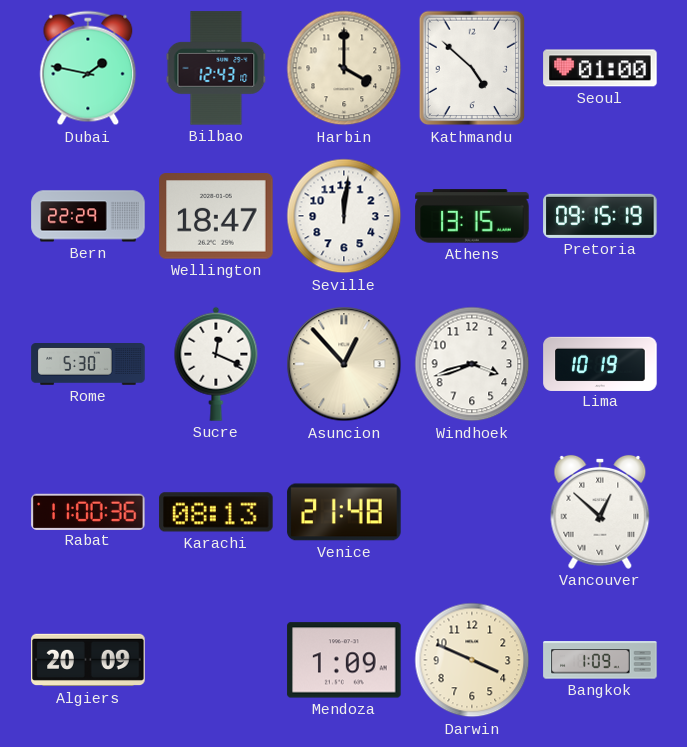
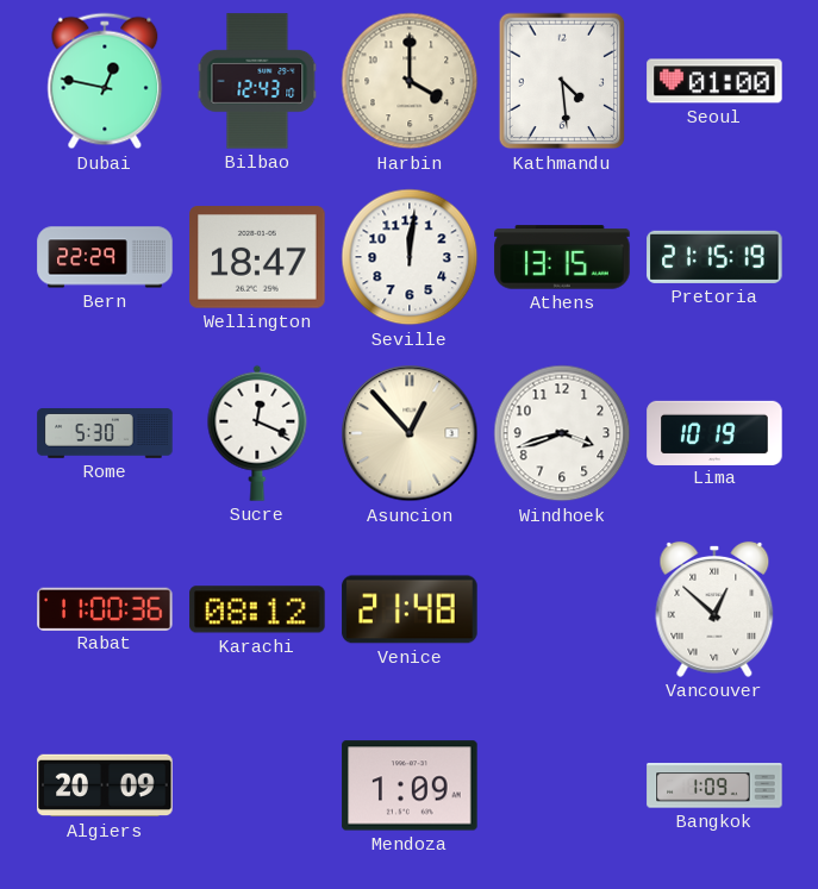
Dubai: 1:47 -> 12:47 (105, 81)
Kathmandu: 4:52 -> 4:29 (562, 81)
Pretoria: 09:15 -> 21:15 (714, 257)
Karachi: 08:13 -> 08:12 (257, 609)
Darwin: 3:49 -> none (472, 660)
